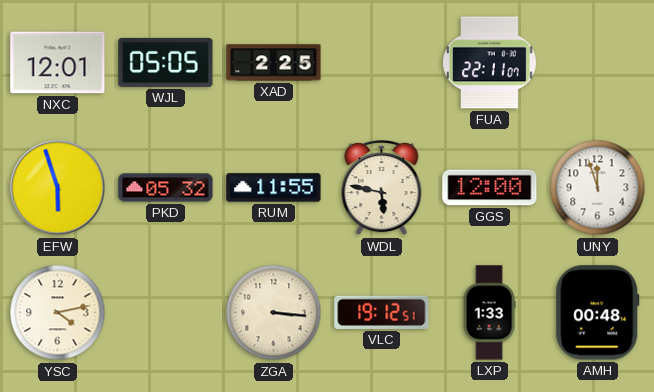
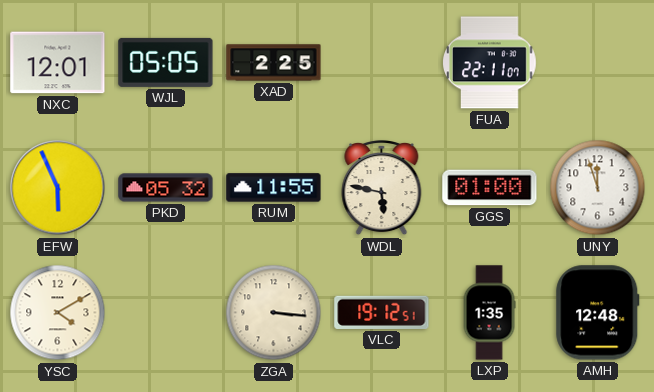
EFW: 5:57 -> 5:56 (58, 188)
GGS: 12:00 -> 01:00 (490, 188)
YSC: 4:13 -> 4:10 (58, 313)
LXP: 1:33 -> 1:35 (489, 313)
AMH: 00:48 -> 12:48 (598, 313)
